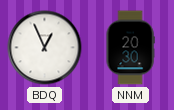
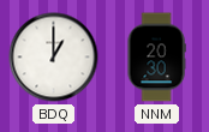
BDQ: 12:56 -> 1:00 (54, 58)
